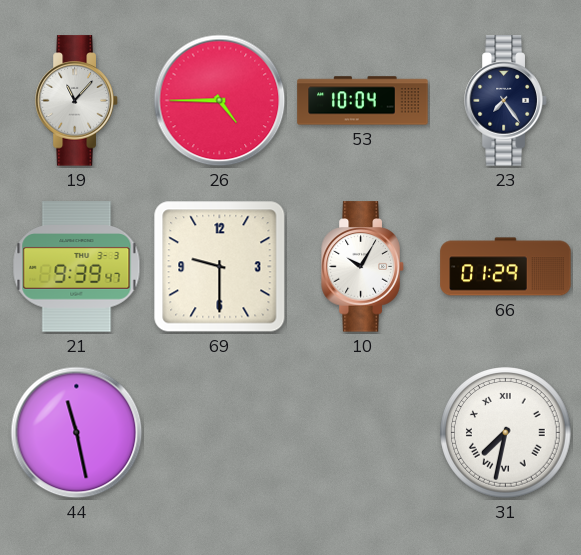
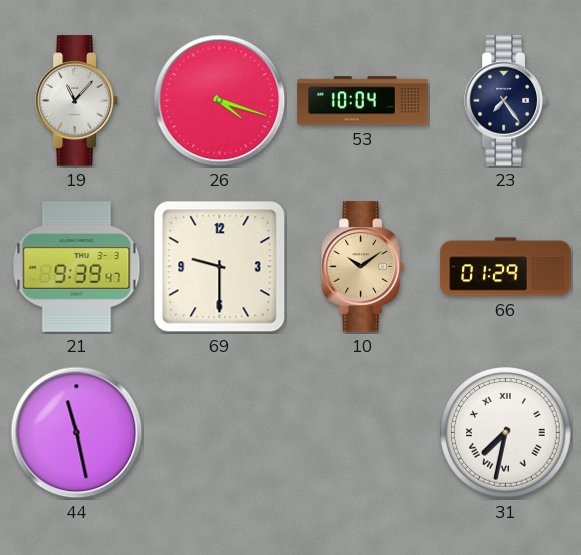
26: 4:45 -> 4:18 (220, 101)
10: 10:05 -> 10:09 (363, 267)
10 dial: white -> champagne (363, 267)
